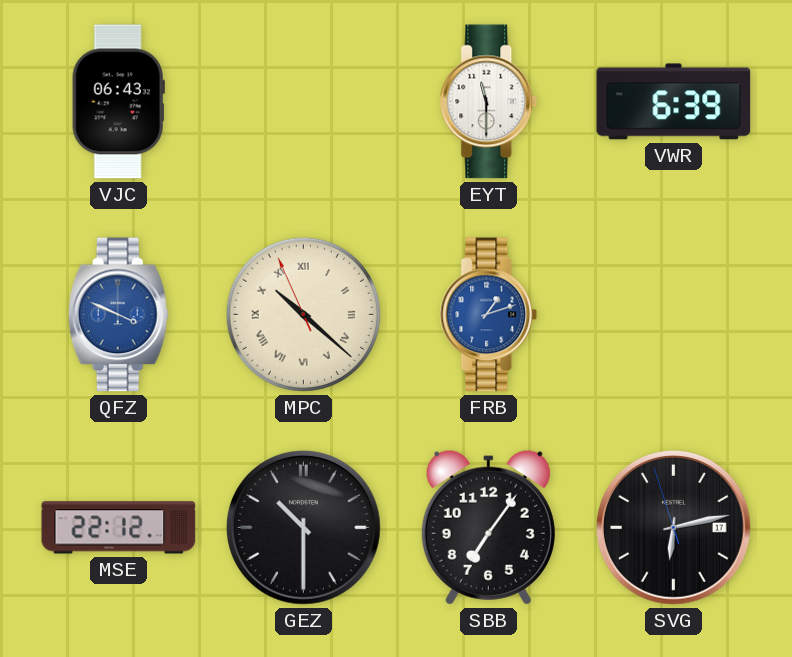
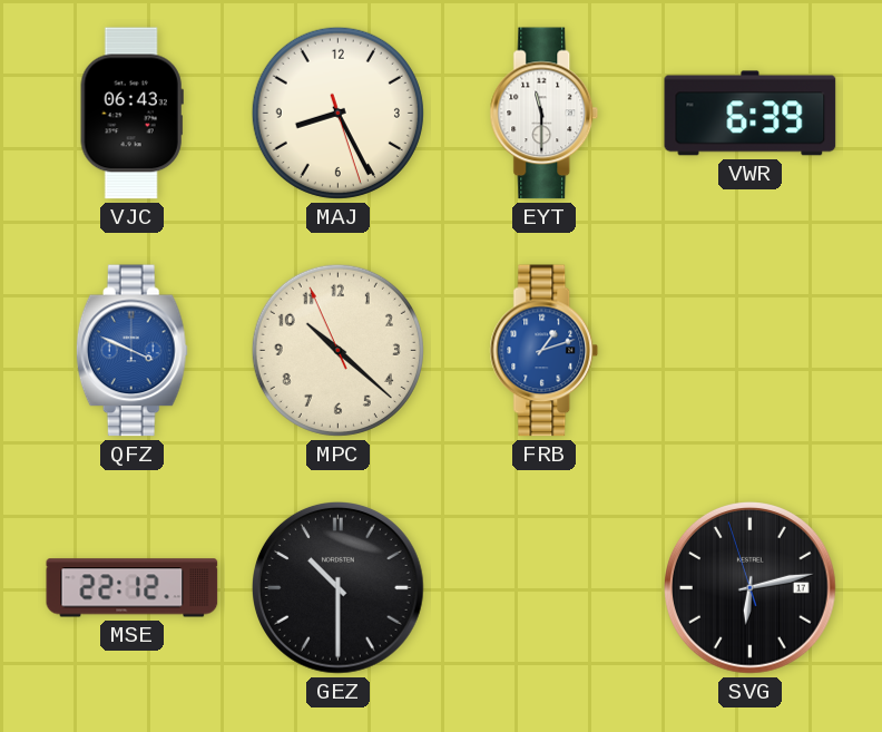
MAJ: none -> 8:25 (337, 113)
MPC numerals: Roman -> Arabic (337, 350)
SBB: 7:06 -> none (488, 527)
